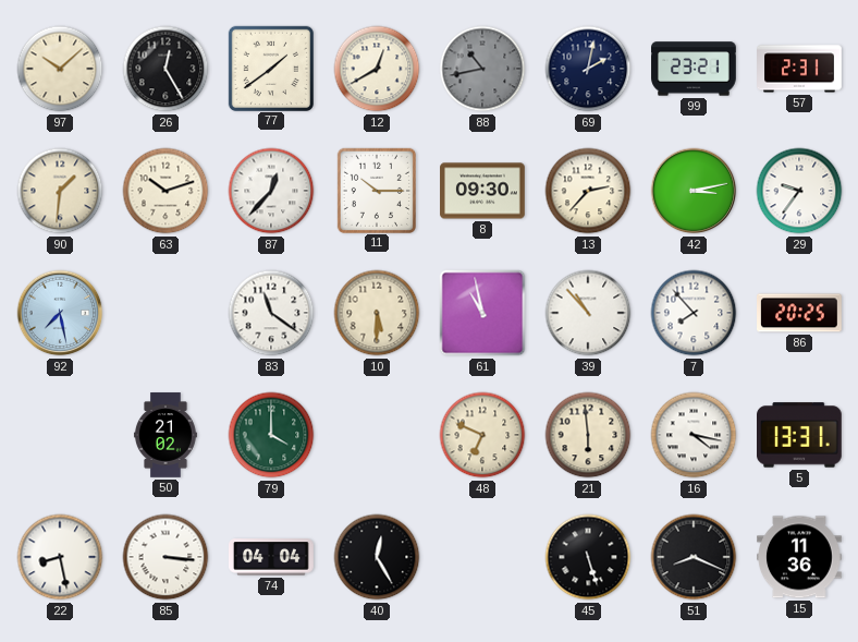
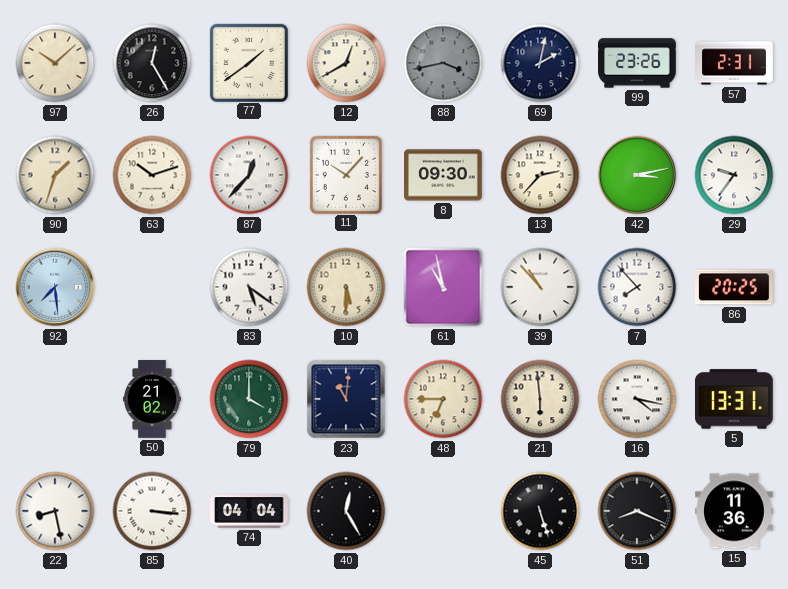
88: 10:43 -> 3:43 (443, 63)
99: 23:21 -> 23:26 (637, 63)
90: 1:31 -> 1:33 (55, 175)
11: 10:15 -> 10:07 (346, 174)
92: 7:28 -> 7:29 (55, 287)
83: 11:21 -> 5:21 (249, 287)
23: none -> 11:01 (346, 399)
48: 6:49 -> 6:45 (443, 399)
